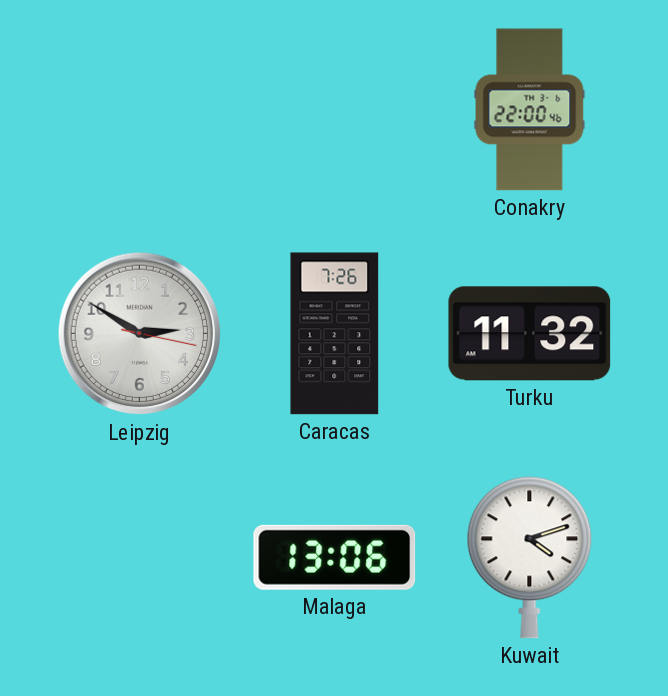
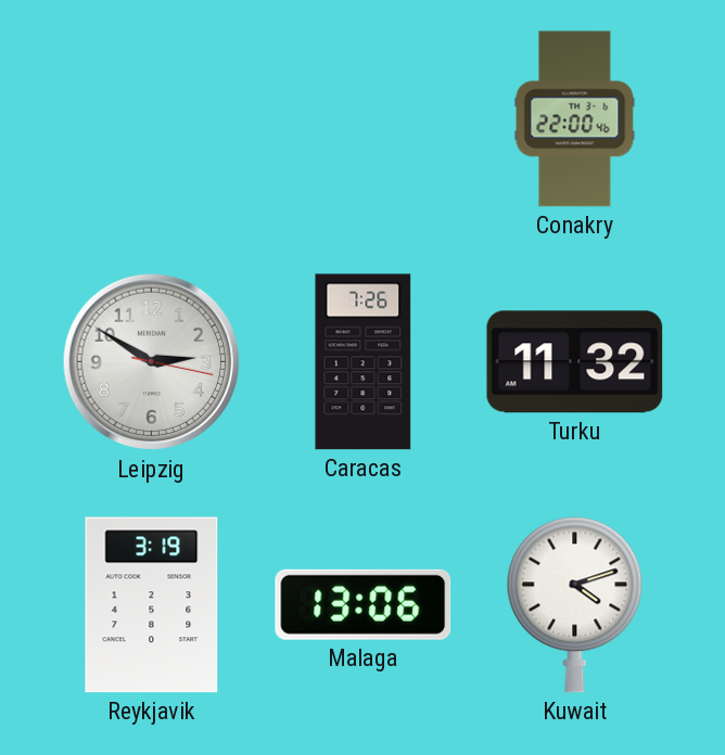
Reykjavik: none -> 3:19 (152, 605)
